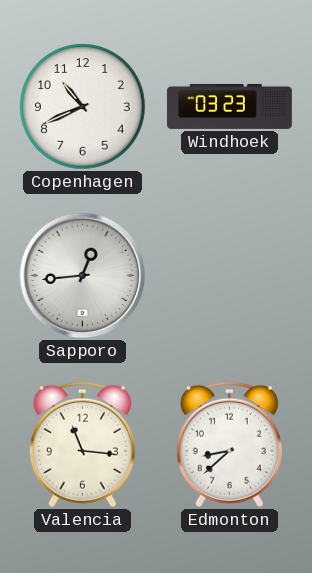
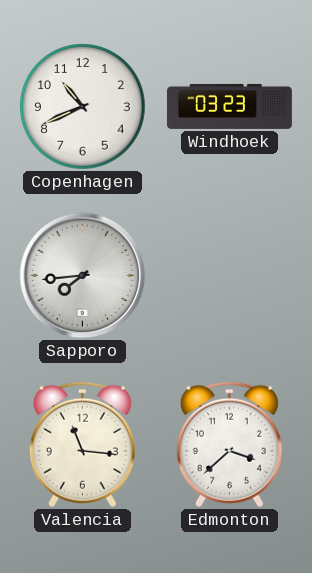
Sapporo: 12:44 -> 7:44 (83, 276)
Edmonton: 8:38 -> 3:38 (229, 445)
